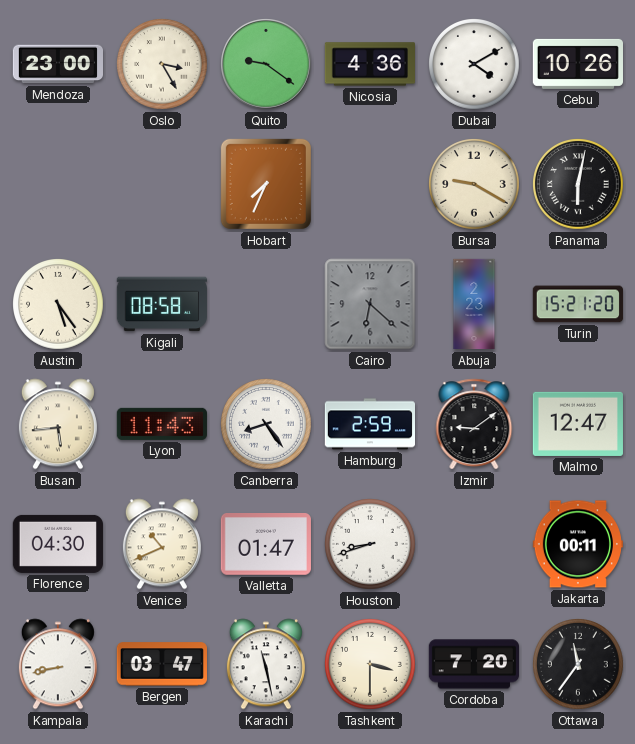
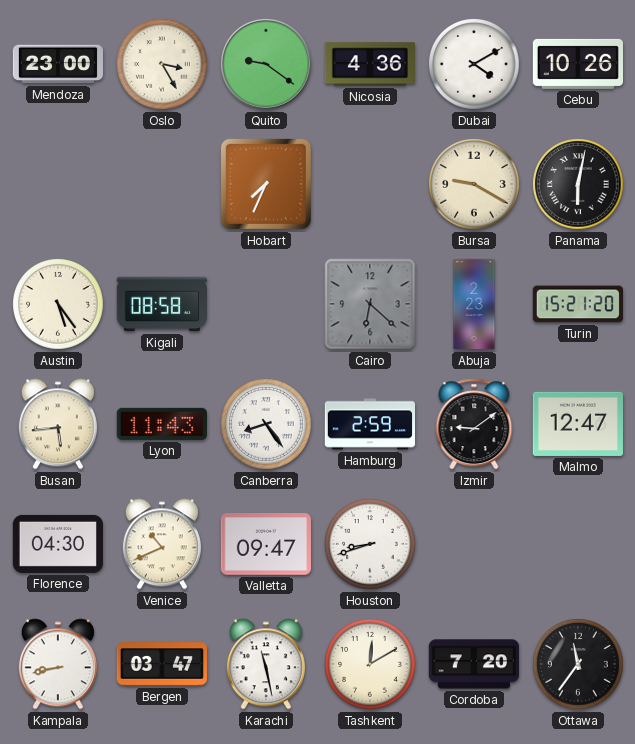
Valletta: 01:47 -> 09:47 (266, 545)
Jakarta: 00:11 -> none (578, 544)
Tashkent: 3:30 -> 12:10 (371, 665)
